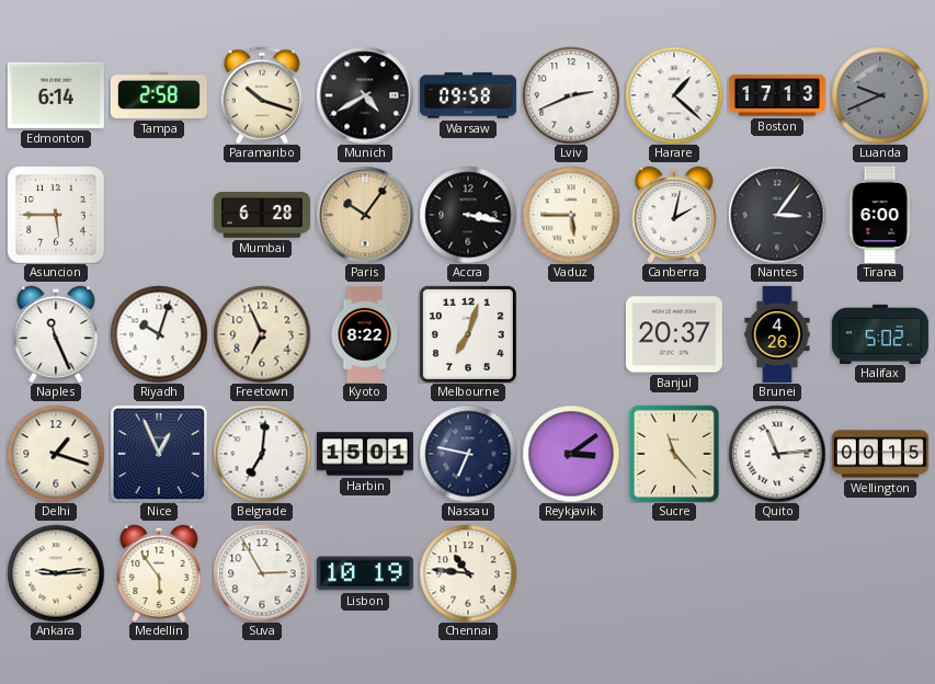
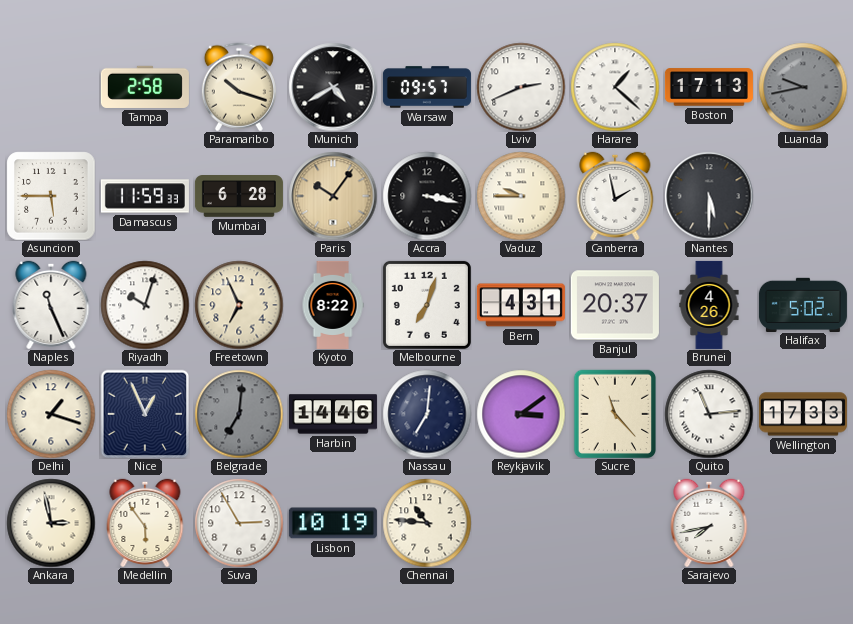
Edmonton: 6:14 -> none (56, 95)
Warsaw: 09:58 -> 09:57 (427, 87)
Luanda: 9:41 -> 9:43 (803, 87)
Damascus: none -> 11:59 (145, 196)
Vaduz: 5:45 -> 9:45 (521, 196)
Canberra: 2:02 -> 1:58 (615, 195)
Nantes: 3:06 -> 5:30 (709, 196)
Tirana: 6:00 -> none (880, 215)
Bern: none -> 4:31 (521, 305)
Belgrade dial: white -> grey (239, 414)
Harbin: 15:01 -> 14:46 (333, 414)
Nassau: 6:47 -> 7:01 (427, 414)
Wellington: 00:15 -> 17:33 (803, 414)
Ankara: 9:14 -> 2:58 (51, 523)
Sarajevo: none -> 7:43 (709, 522)
